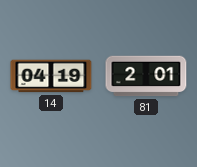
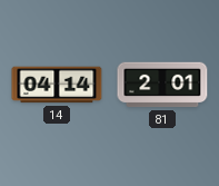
14: 04:19 -> 04:14 (57, 85)
